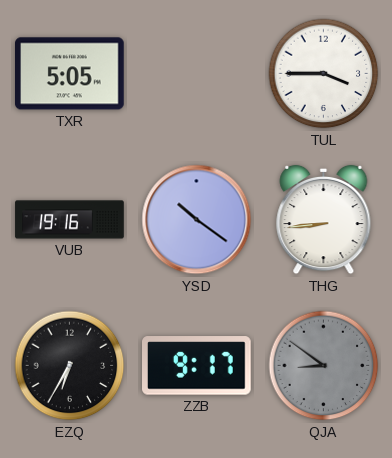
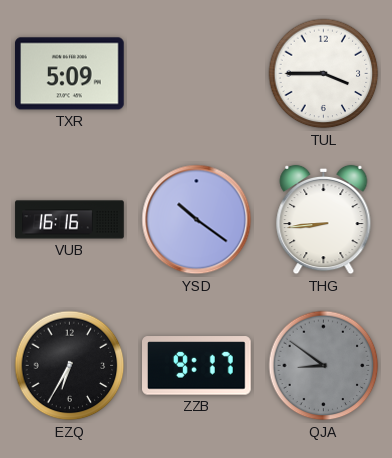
TXR: 5:05 -> 5:09 (70, 74)
VUB: 19:16 -> 16:16 (70, 220)
